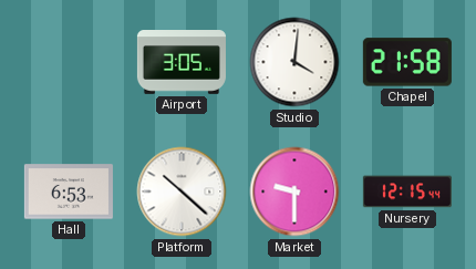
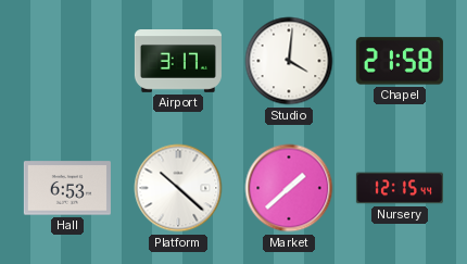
Airport: 3:05 -> 3:17 (178, 62)
Market: 9:30 -> 1:38 (289, 188)
